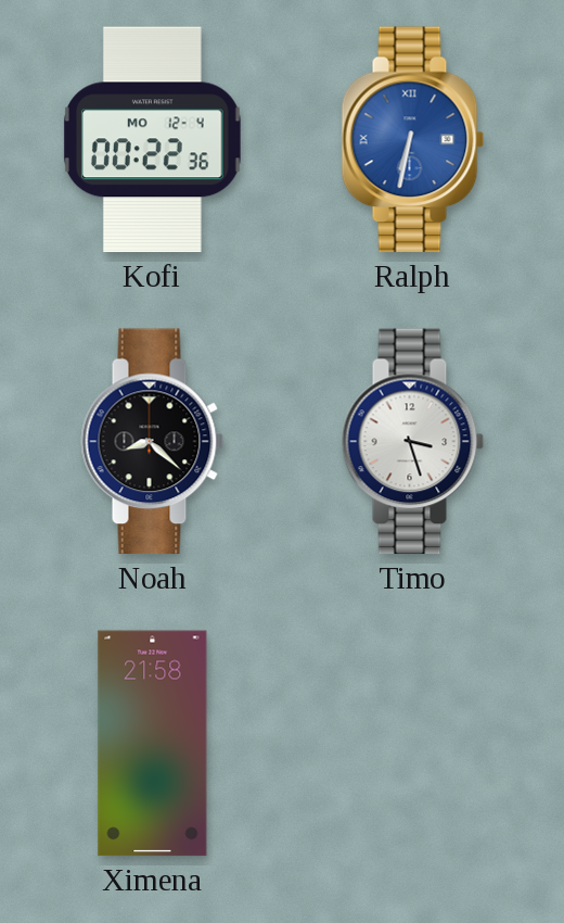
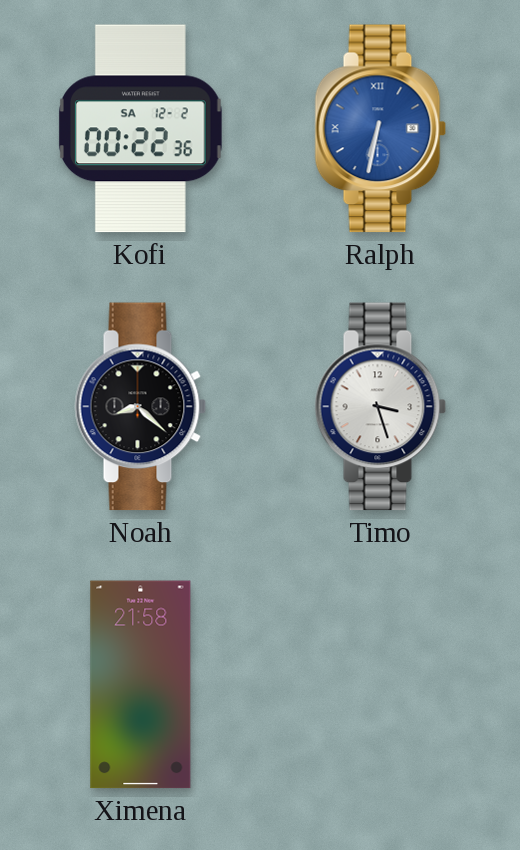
Kofi date: MO 12-4 -> SA 12-2 (140, 129)
